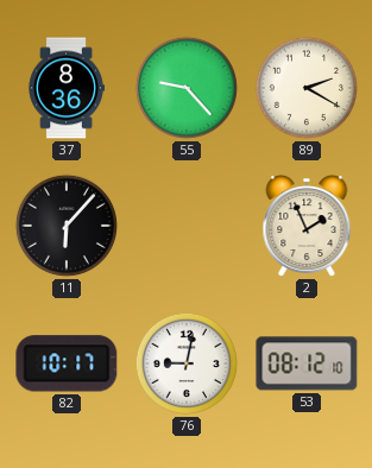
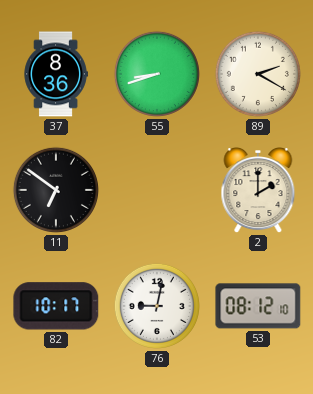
55: 9:23 -> 8:42 (157, 74)
11: 6:07 -> 6:51 (56, 190)
2: 1:56 -> 2:00 (258, 191)
